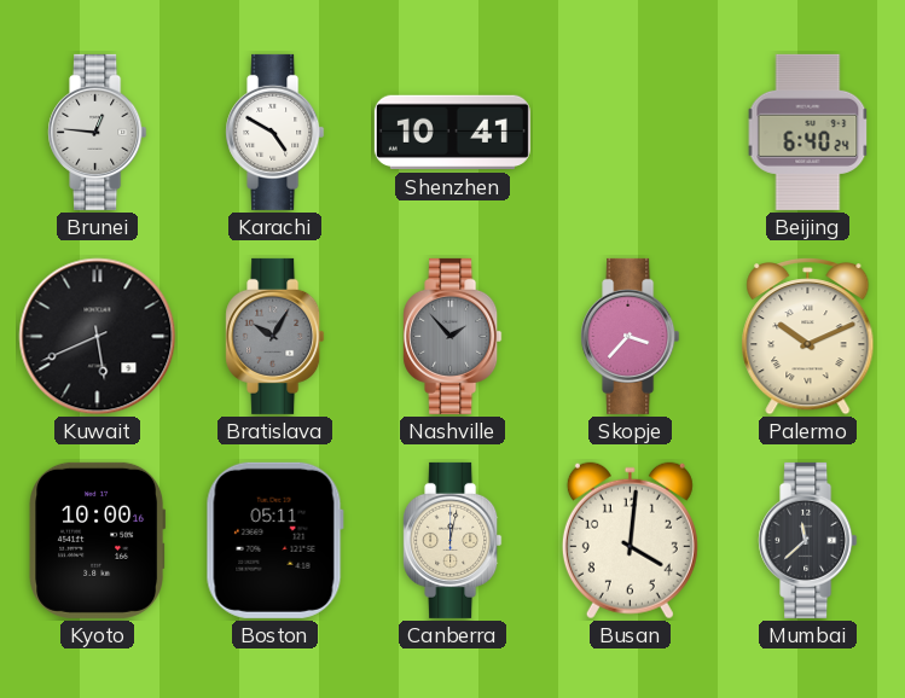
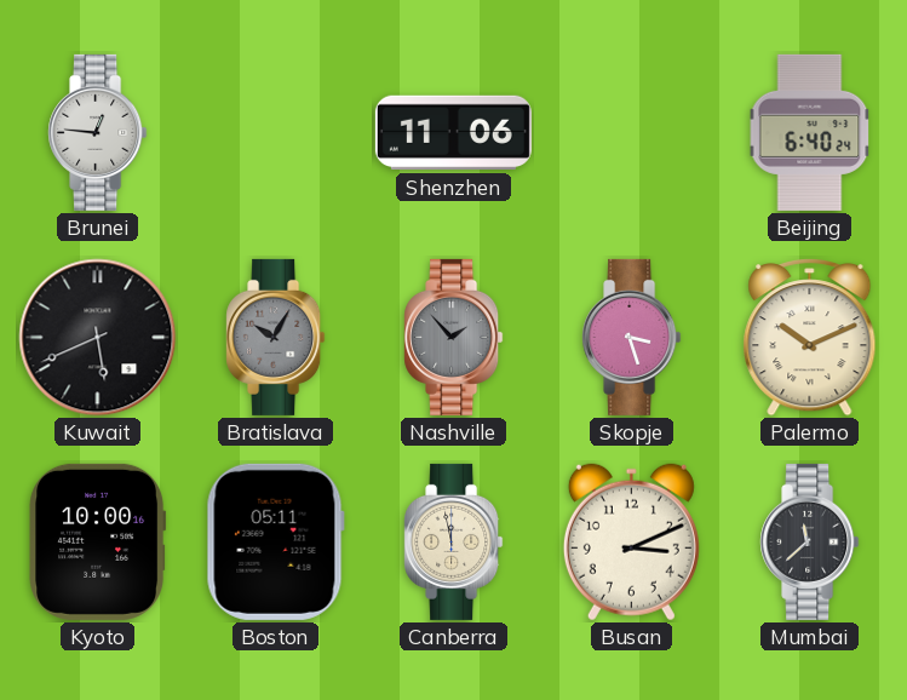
Karachi: 4:50 -> none (275, 132)
Shenzhen: 10:41 -> 11:06 (453, 133)
Skopje: 3:37 -> 3:27 (632, 337)
Canberra: 12:02 -> 11:58 (454, 541)
Busan: 4:01 -> 3:11 (631, 543)
